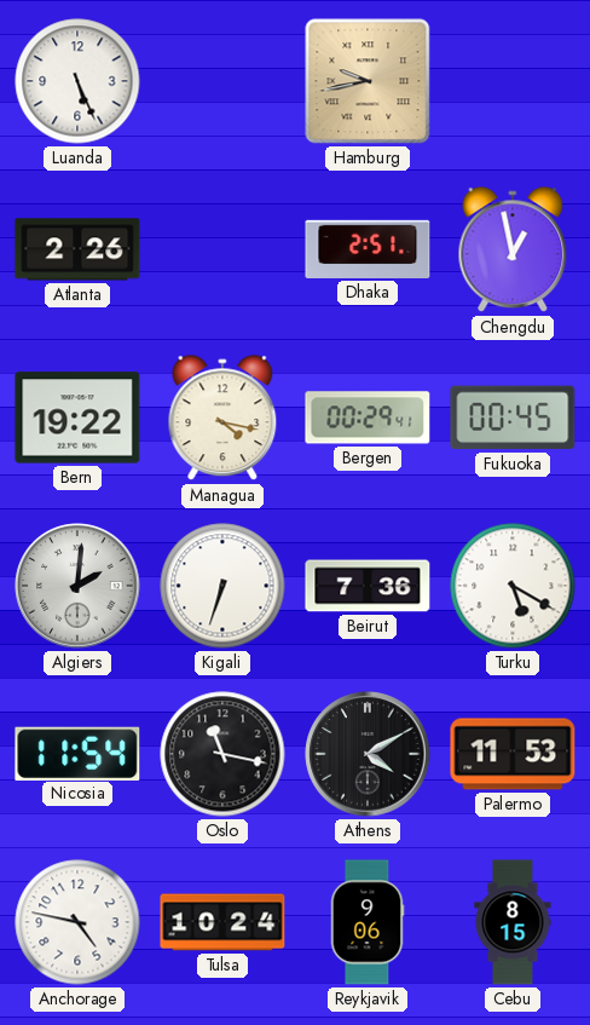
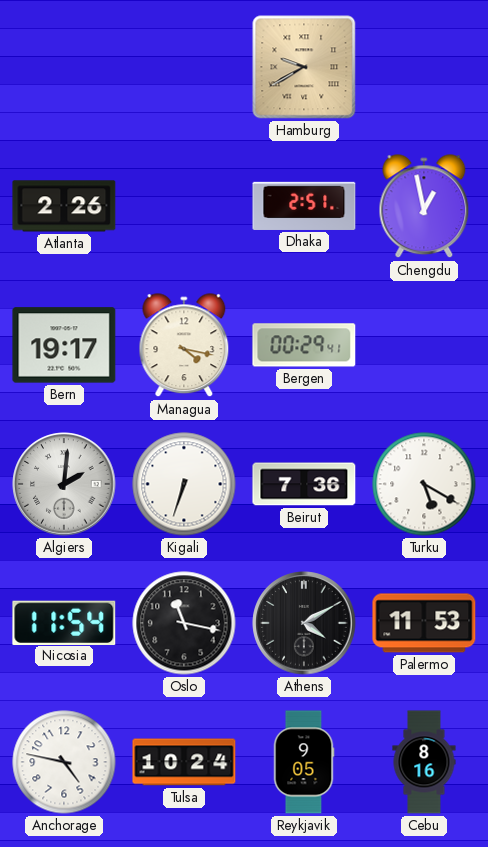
Luanda: 5:26 -> none (77, 81)
Hamburg: 9:43 -> 9:40 (304, 67)
Bern: 19:22 -> 19:17 (64, 345)
Fukuoka: 00:45 -> none (513, 418)
Reykjavik: 9:06 -> 9:05 (304, 762)
Cebu: 8:15 -> 8:16 (424, 762)
